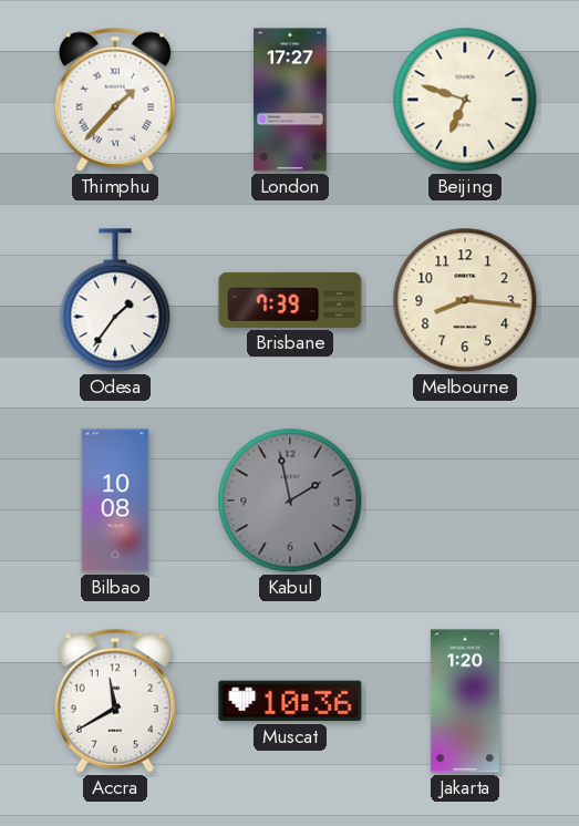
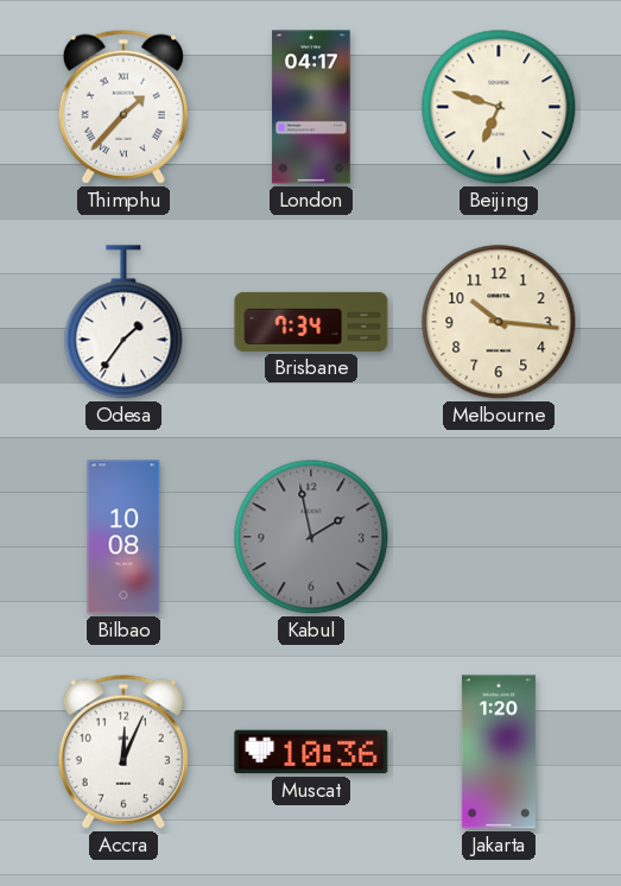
London: 17:27 -> 04:17 (311, 107)
Brisbane: 7:39 -> 7:34 (311, 322)
Melbourne: 8:16 -> 10:16 (499, 322)
Accra: 11:40 -> 12:04 (123, 752)
